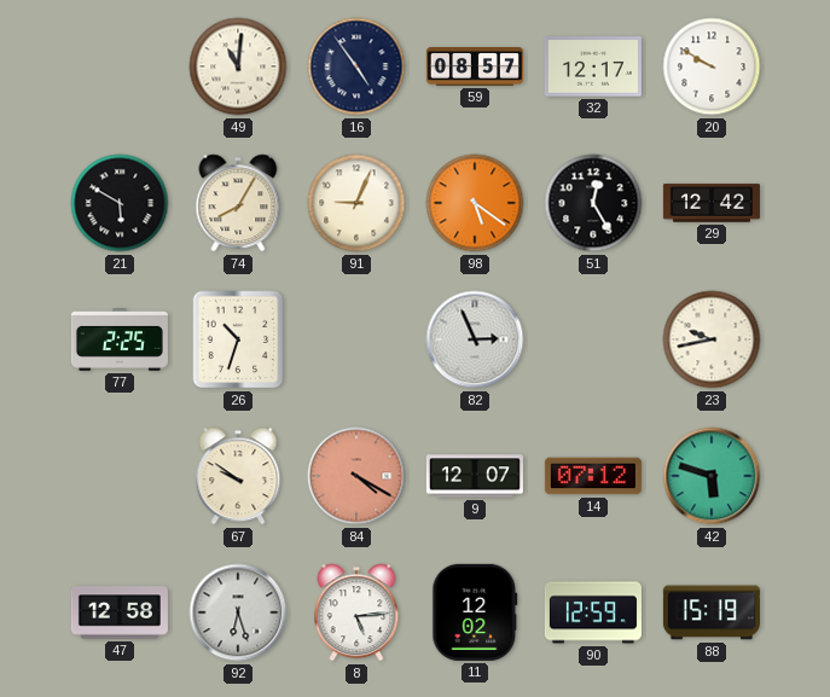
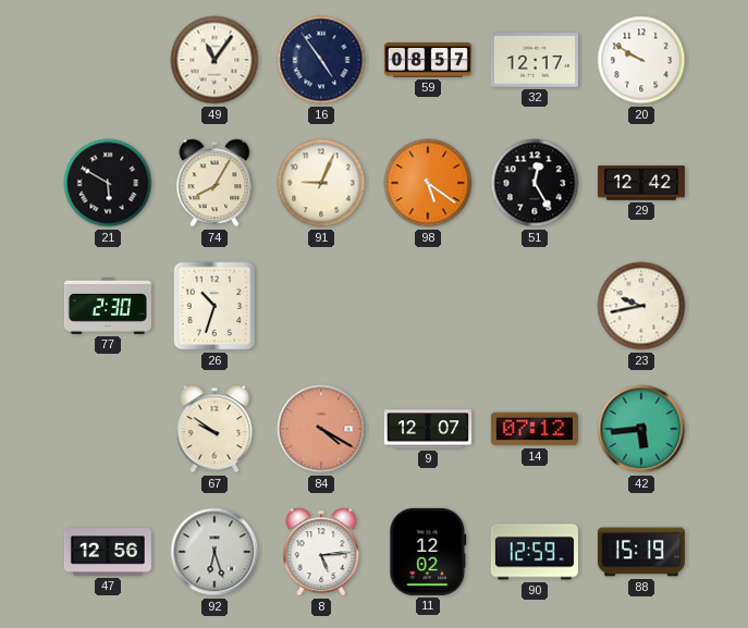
49: 11:01 -> 11:06 (214, 60)
77: 2:25 -> 2:30 (108, 307)
82: 2:56 -> none (475, 339)
42: 5:48 -> 5:44 (641, 429)
47: 12:58 -> 12:56 (108, 552)
